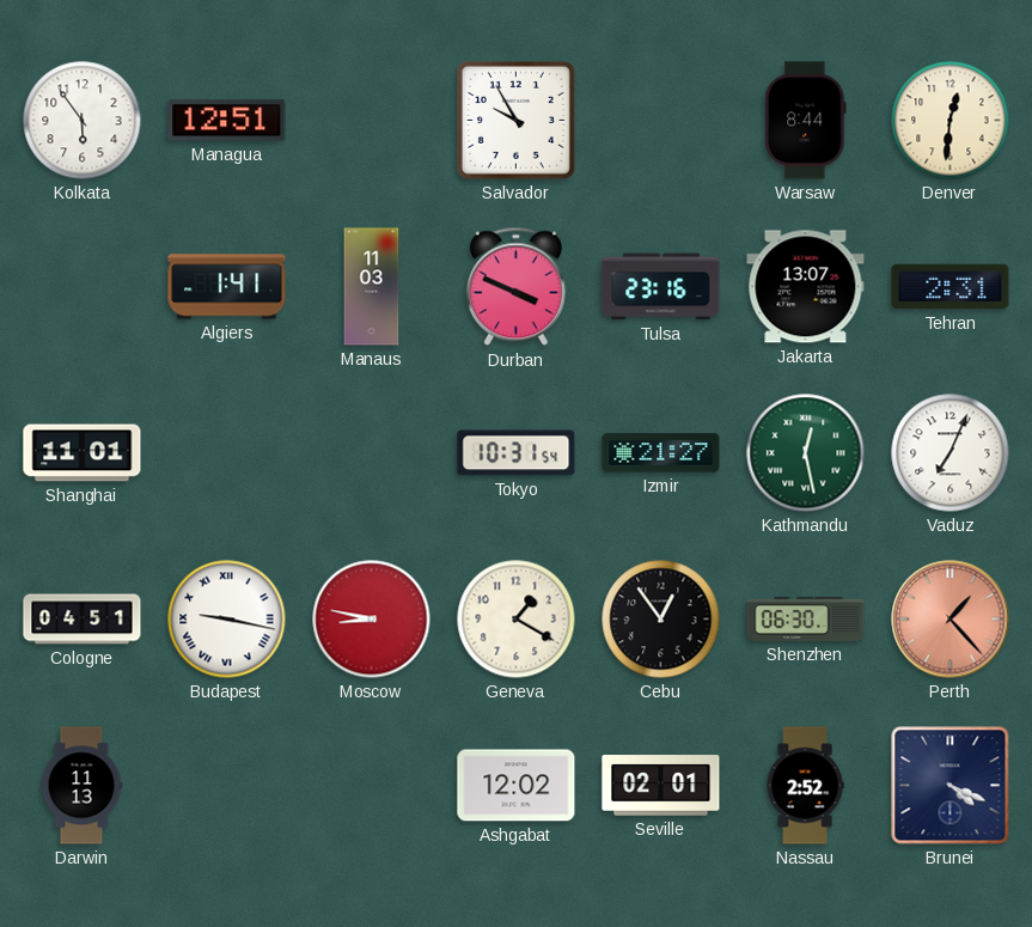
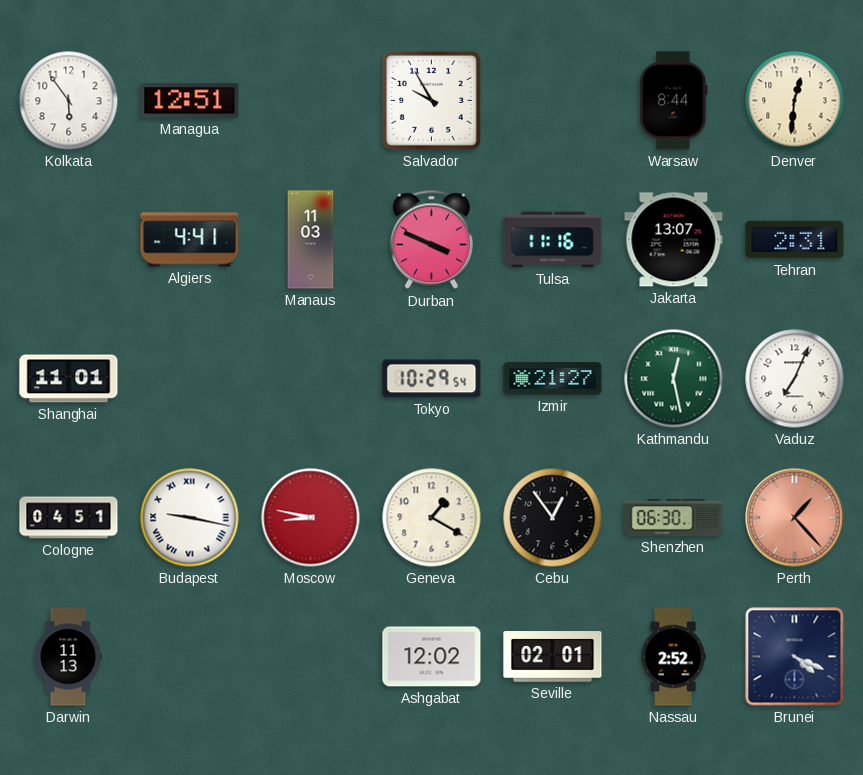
Algiers: 1:41 -> 4:41 (190, 240)
Tulsa: 23:16 -> 11:16 (553, 240)
Tokyo: 10:31 -> 10:29 (432, 379)
